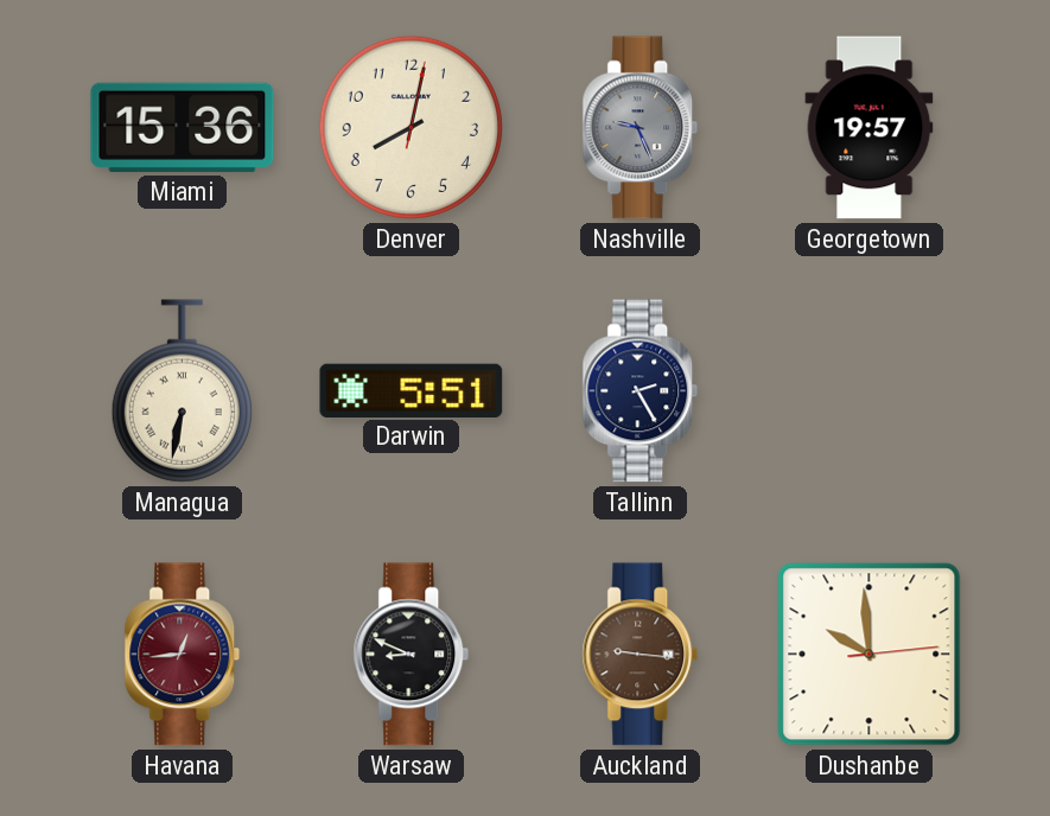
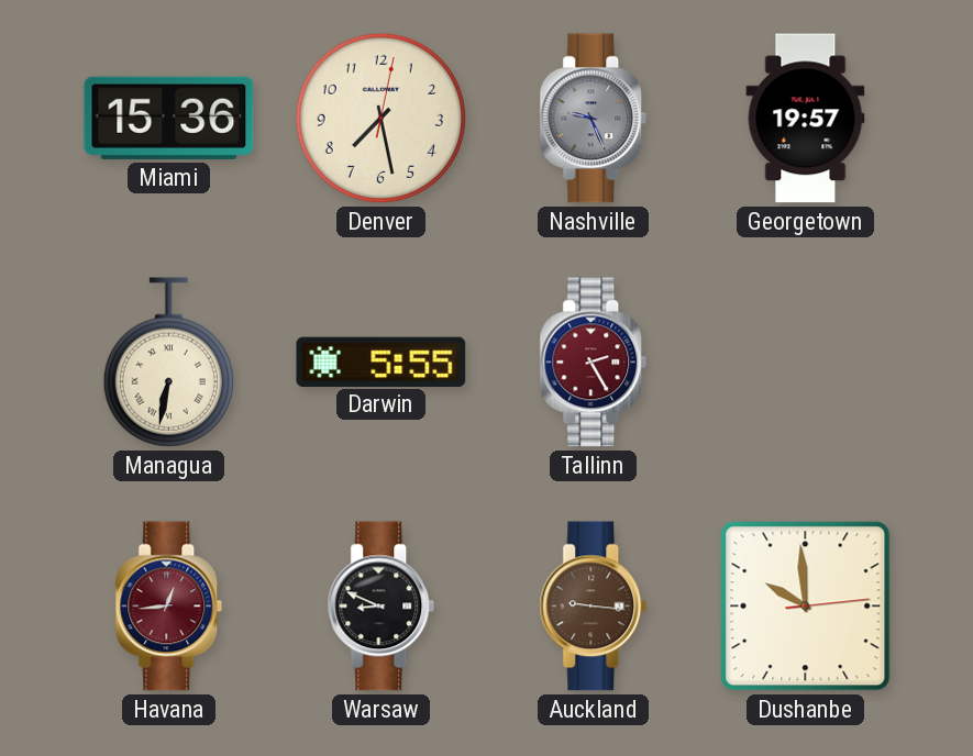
Denver: 8:02 -> 7:28 (380, 118)
Darwin: 5:51 -> 5:55 (382, 362)
Tallinn dial: navy -> burgundy (594, 363)
